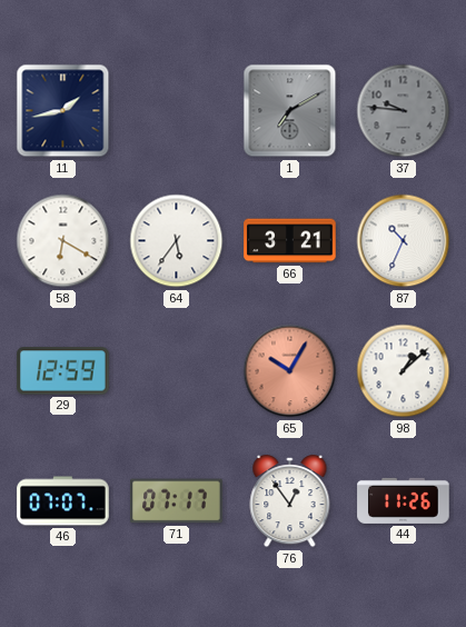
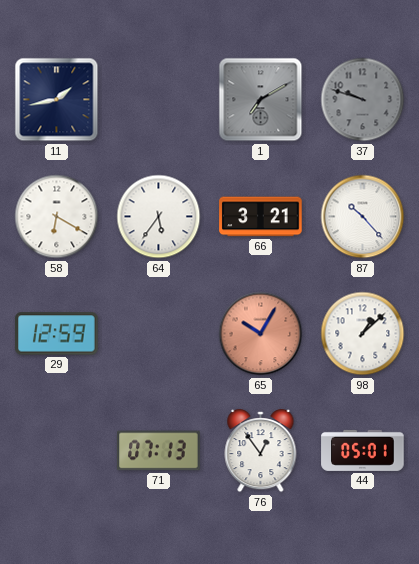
37: 9:46 -> 9:48 (363, 100)
87: 10:34 -> 10:23 (363, 217)
46: 07:07 -> none (63, 501)
71: 07:17 -> 07:13 (159, 451)
44: 11:26 -> 05:01 (363, 450)
